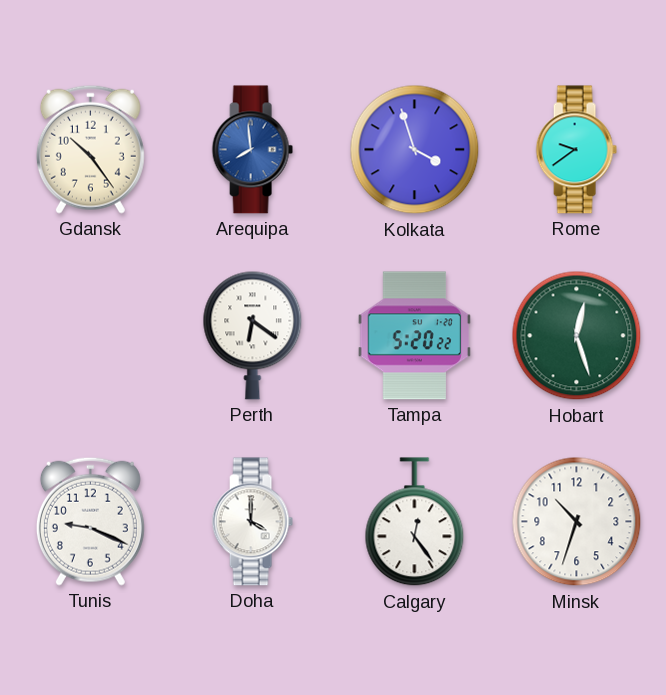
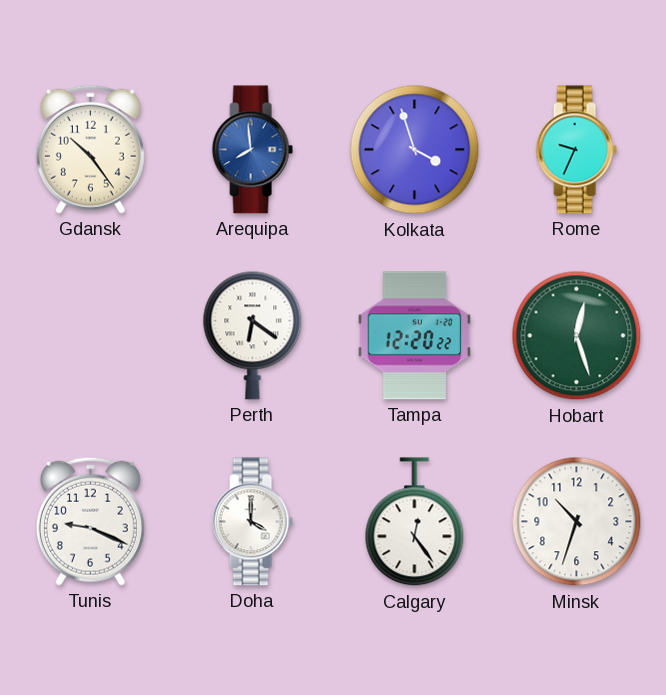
Rome: 9:39 -> 9:34 (576, 150)
Tampa: 5:20 -> 12:20 (414, 336)
